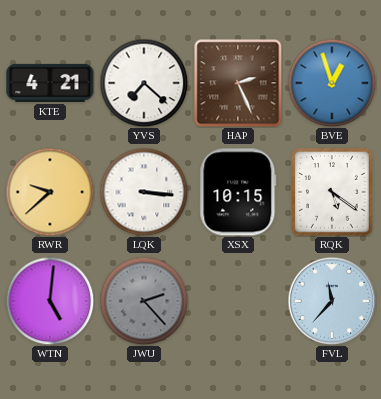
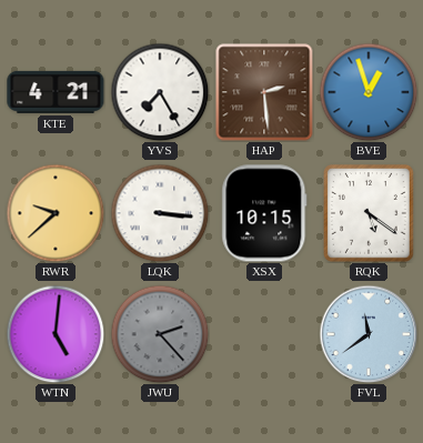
YVS: 7:22 -> 7:25 (160, 92)
HAP: 2:26 -> 2:29 (264, 92)
FVL: 11:37 -> 11:39 (369, 334)
